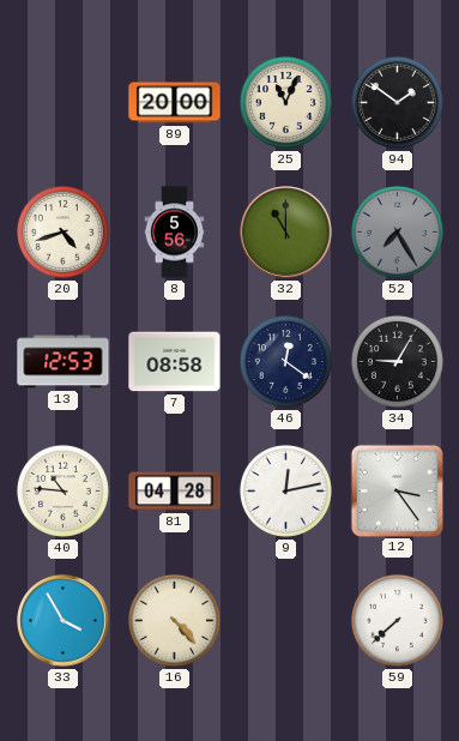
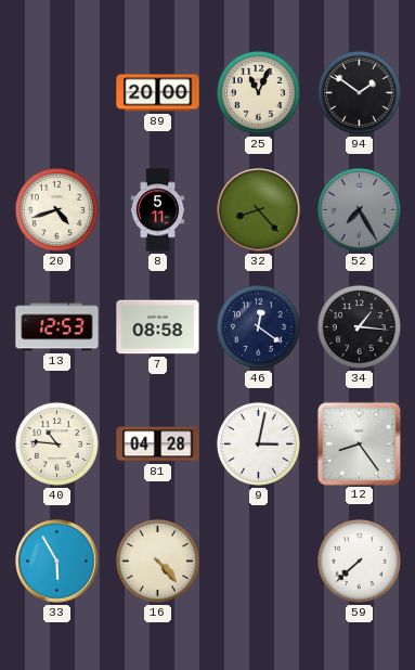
8: 5:56 -> 5:11 (158, 210)
32: 11:00 -> 8:23 (259, 210)
34: 9:05 -> 1:16 (359, 326)
9: 12:13 -> 3:02 (258, 443)
12: 3:24 -> 8:24 (359, 443)
33: 3:55 -> 5:55 (57, 562)
